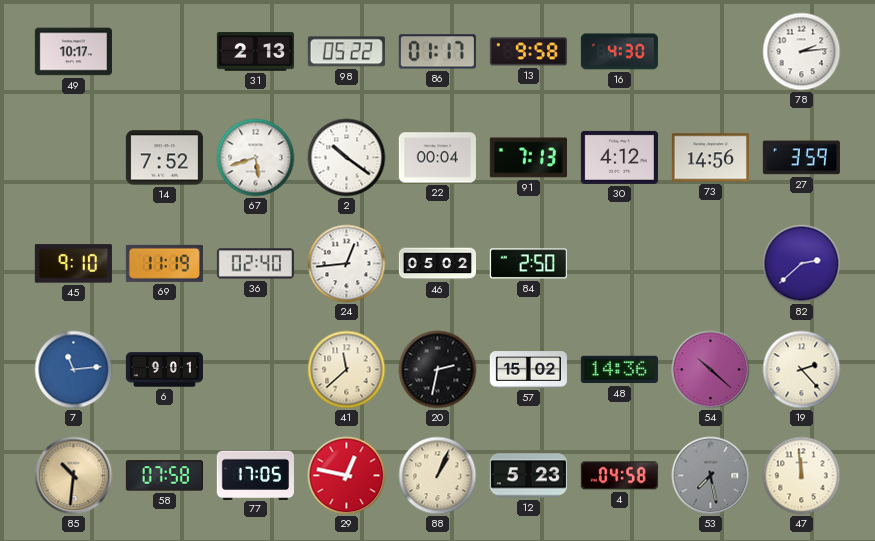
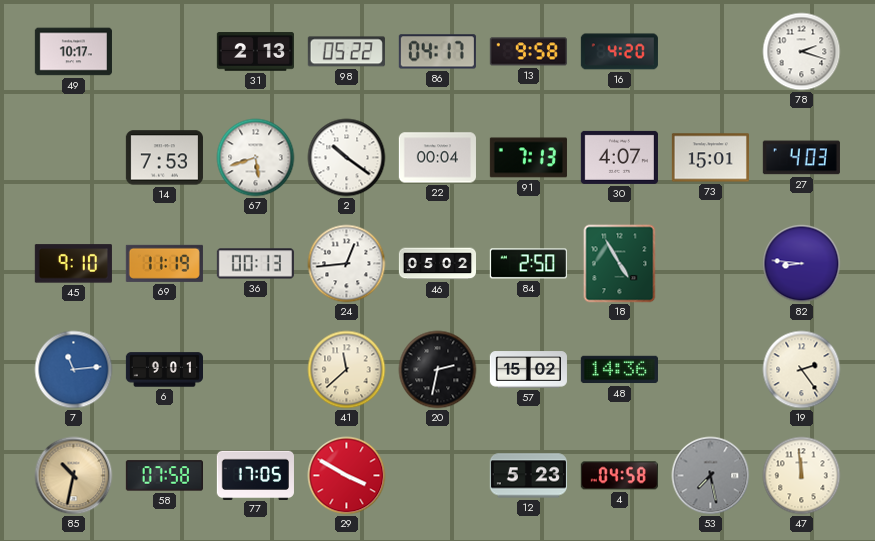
86: 01:17 -> 04:17 (437, 52)
16: 4:30 -> 4:20 (619, 52)
78: 2:14 -> 2:18 (802, 52)
14: 7:52 -> 7:53 (164, 158)
30: 4:12 -> 4:07 (619, 157)
73: 14:56 -> 15:01 (710, 158)
27: 3:59 -> 4:03 (801, 158)
36: 02:40 -> 00:13 (255, 264)
18: none -> 4:55 (620, 264)
82: 2:38 -> 8:46 (802, 264)
54: 10:22 -> none (711, 370)
19: 2:23 -> 2:24 (802, 370)
85: 10:31 -> 10:32 (74, 476)
29: 12:47 -> 3:50 (347, 476)
88: 1:04 -> none (438, 476)
